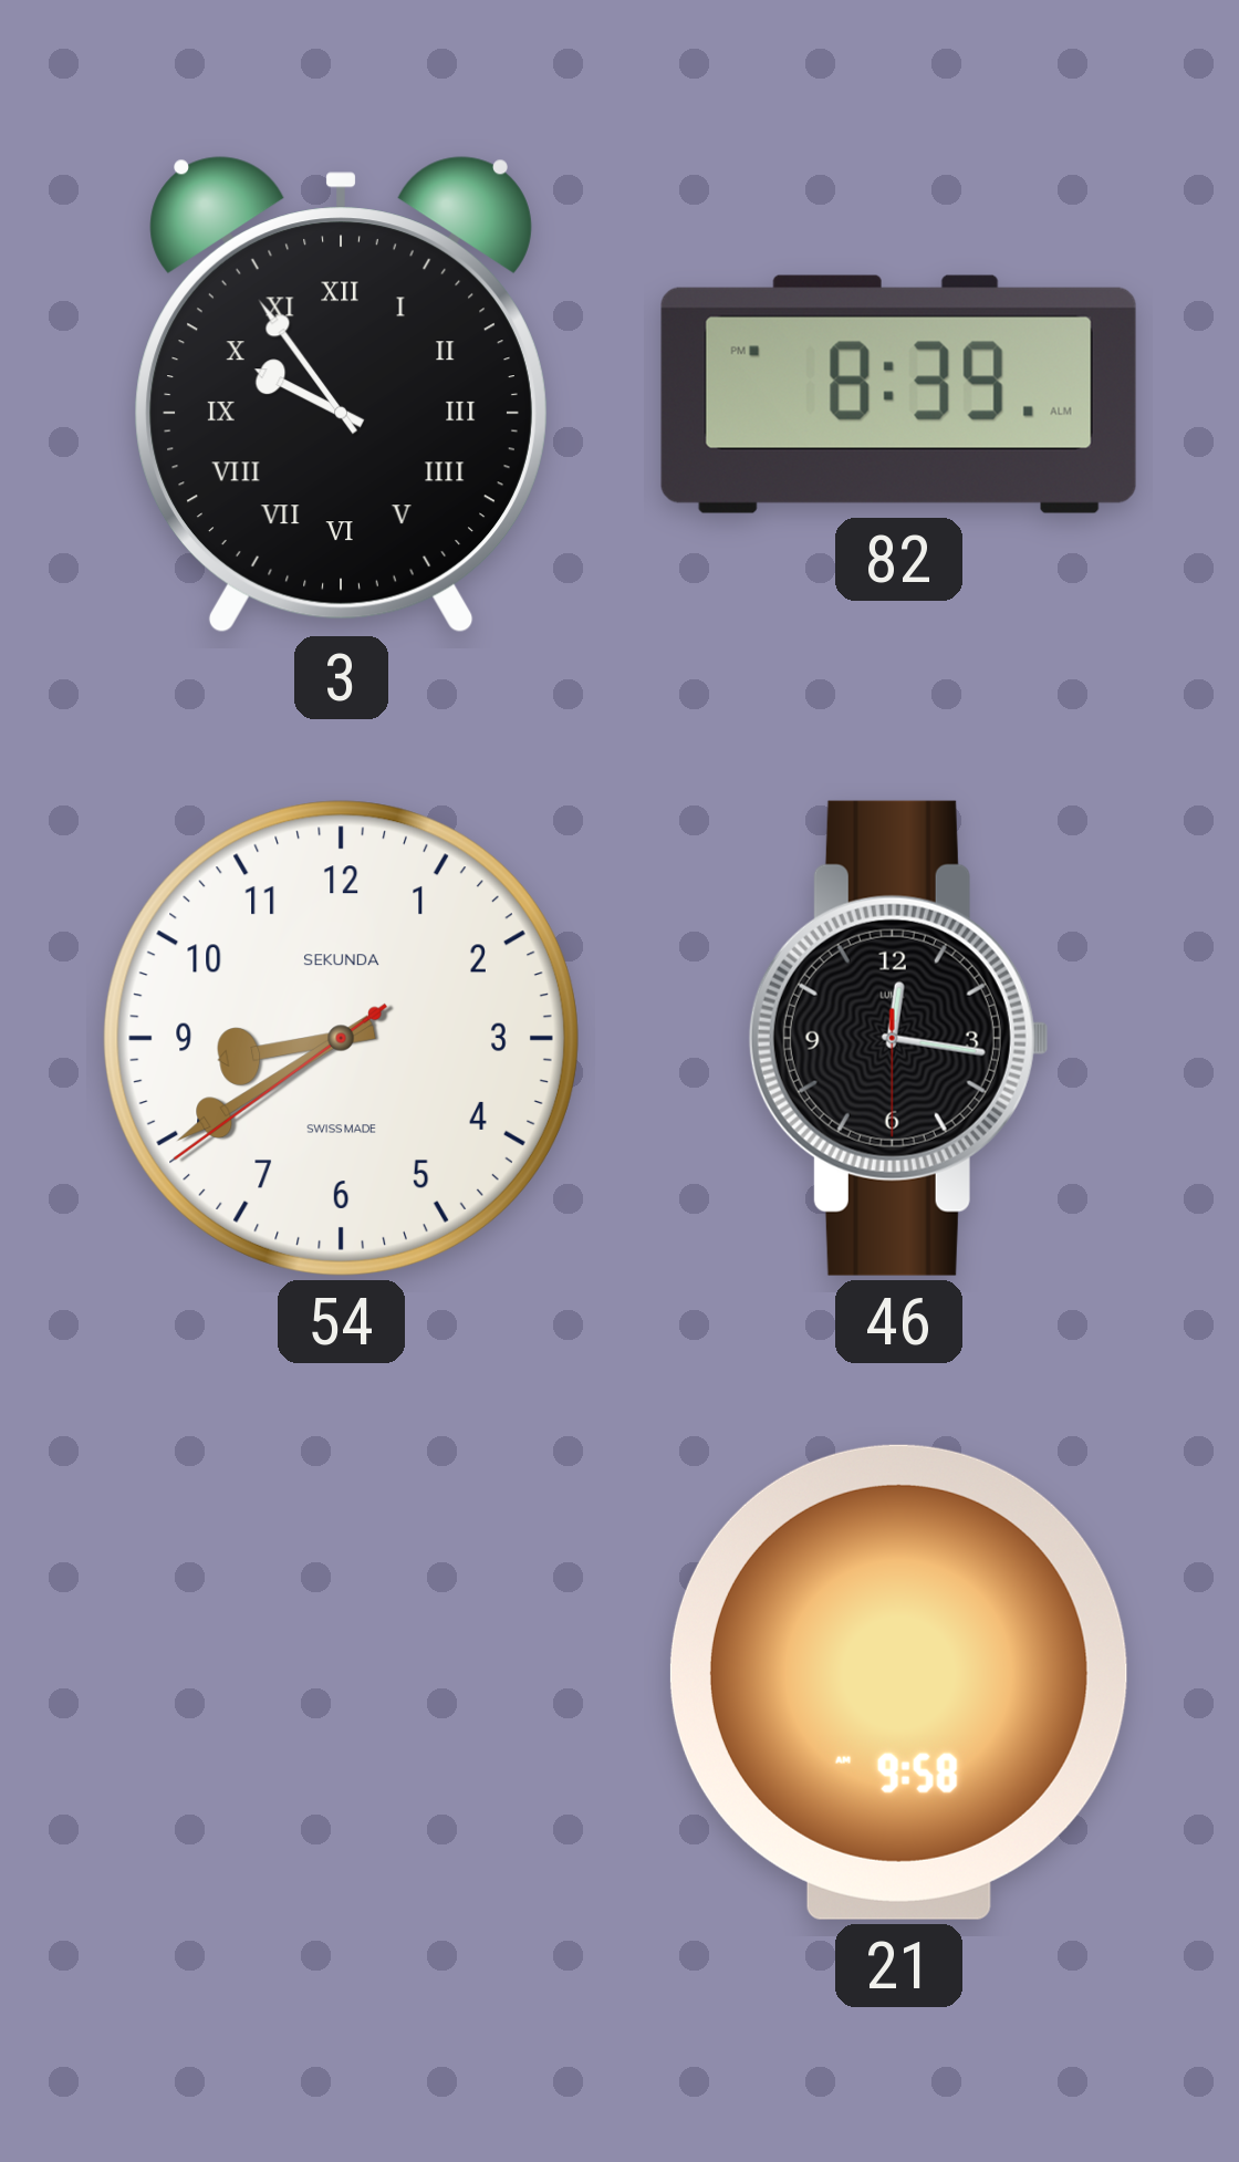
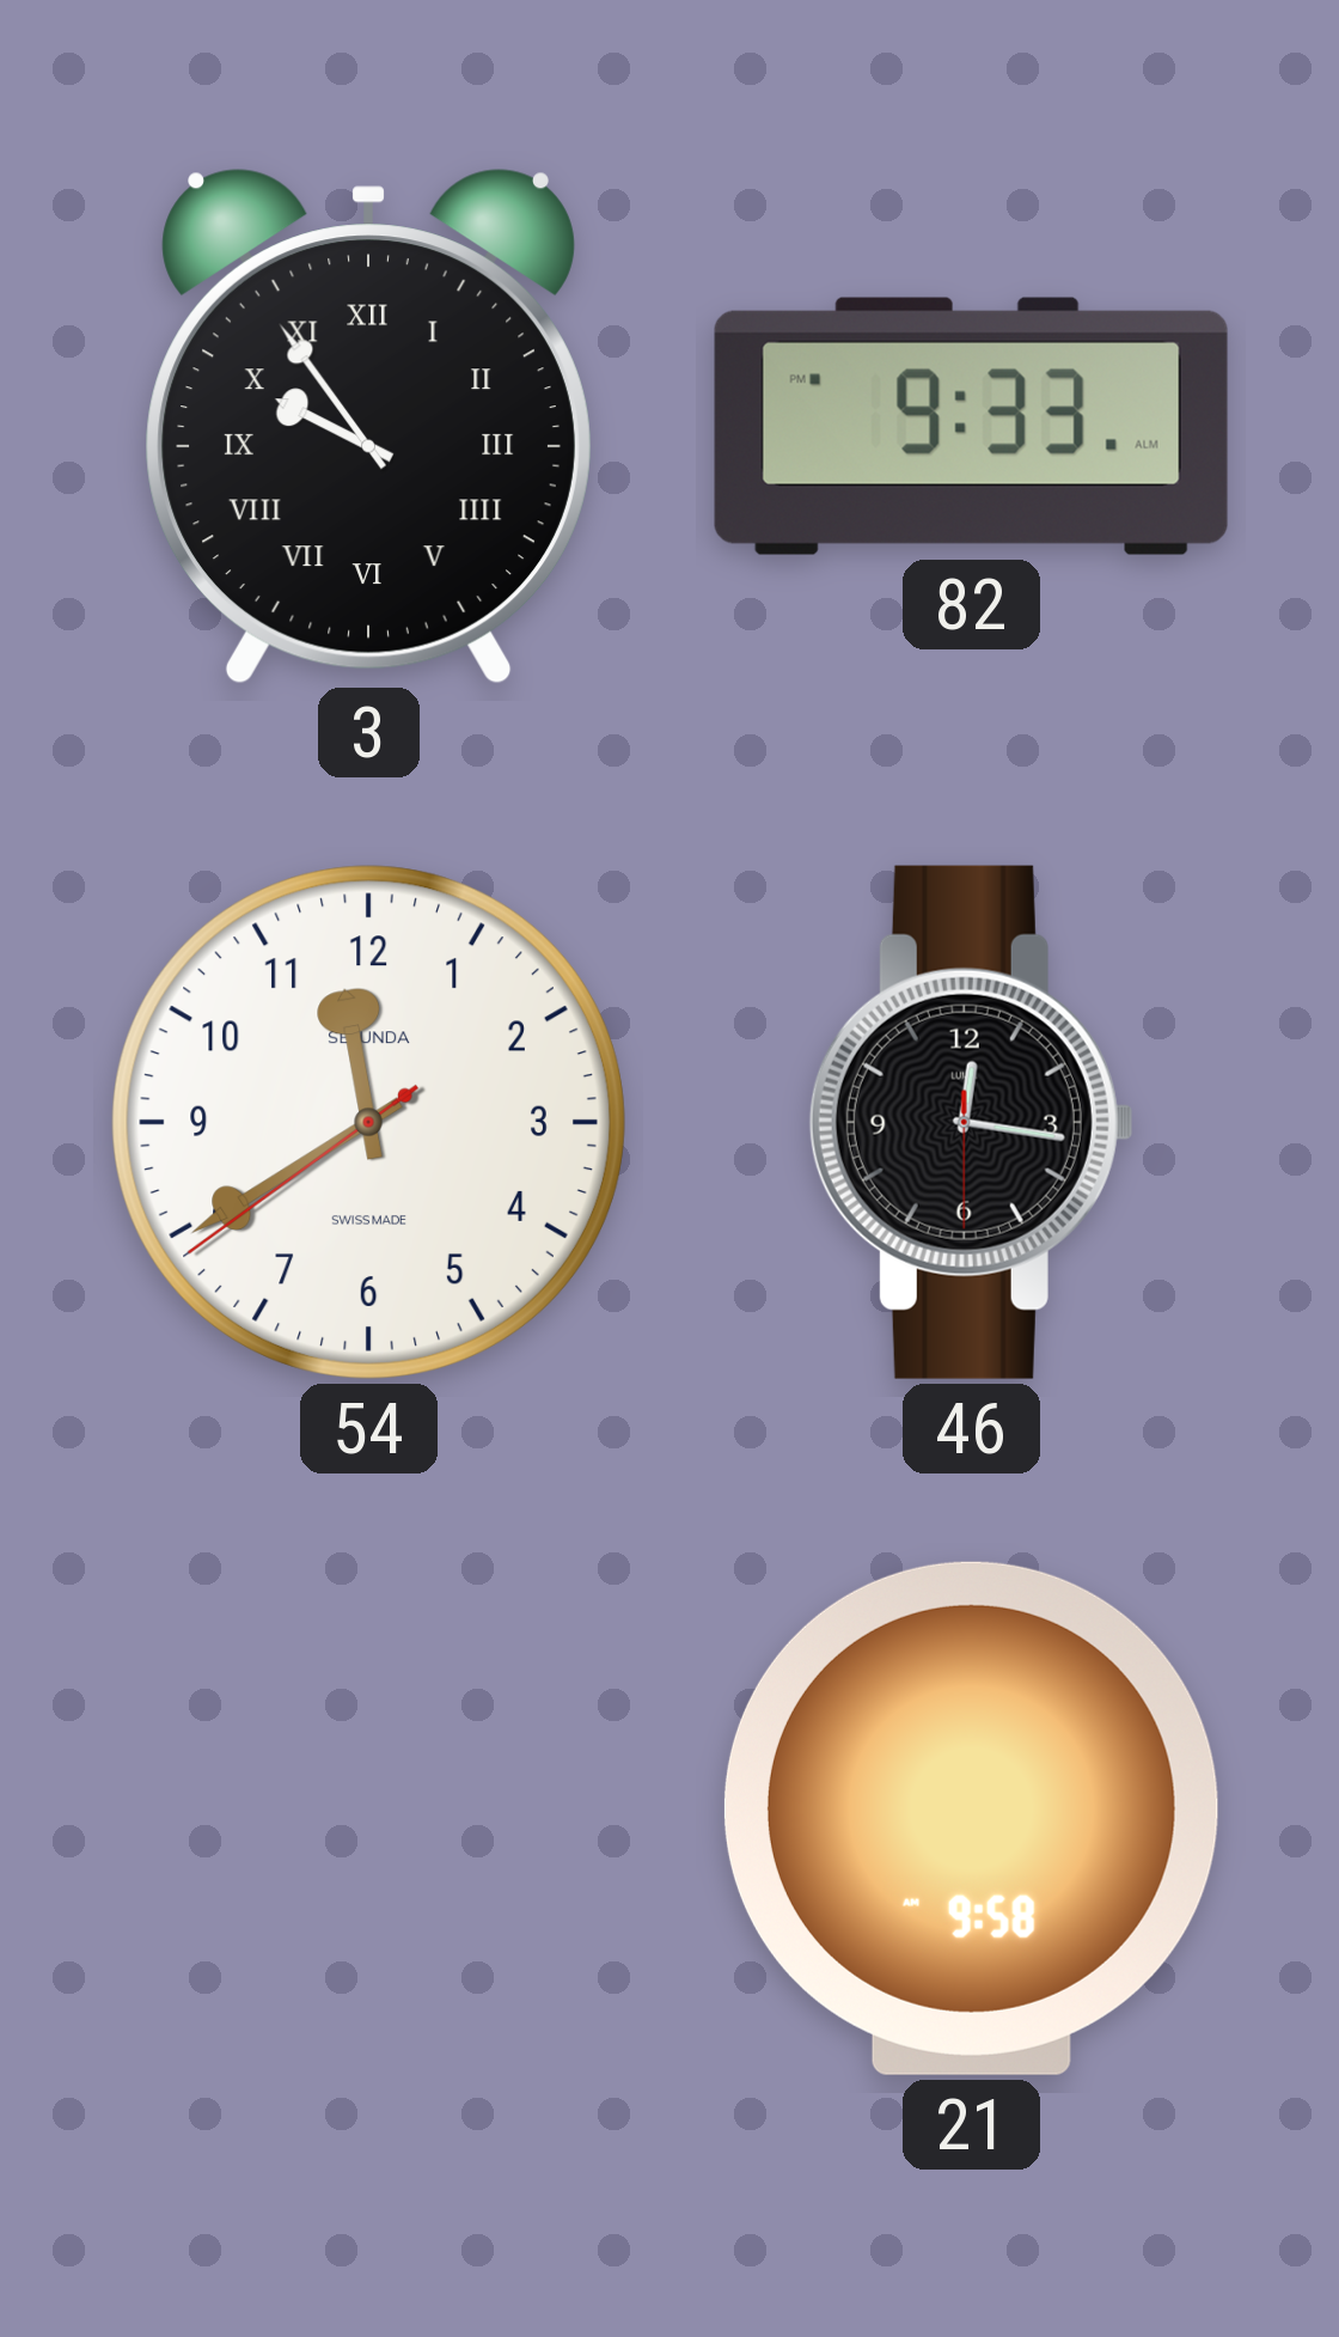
82: 8:39 -> 9:33 (971, 426)
54: 8:39 -> 11:39 (368, 1122)
